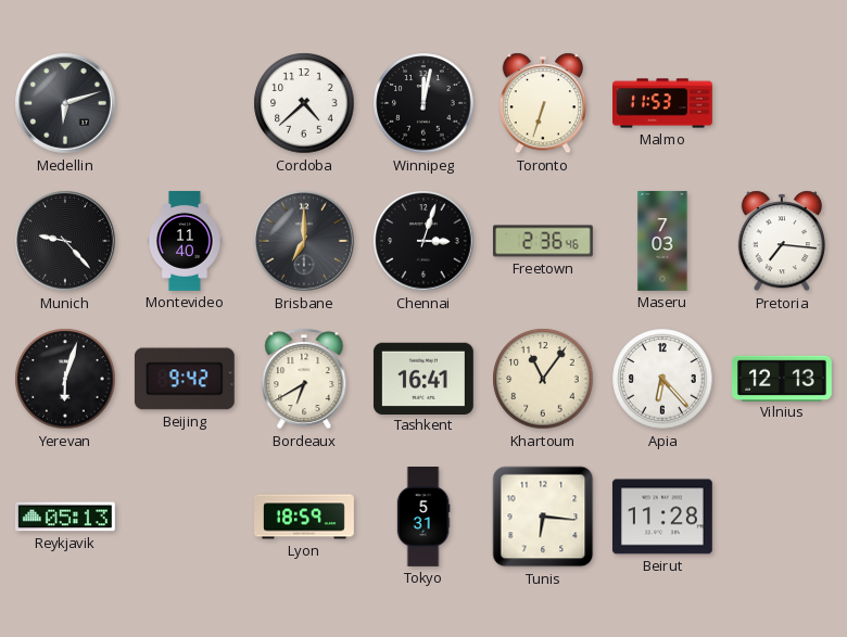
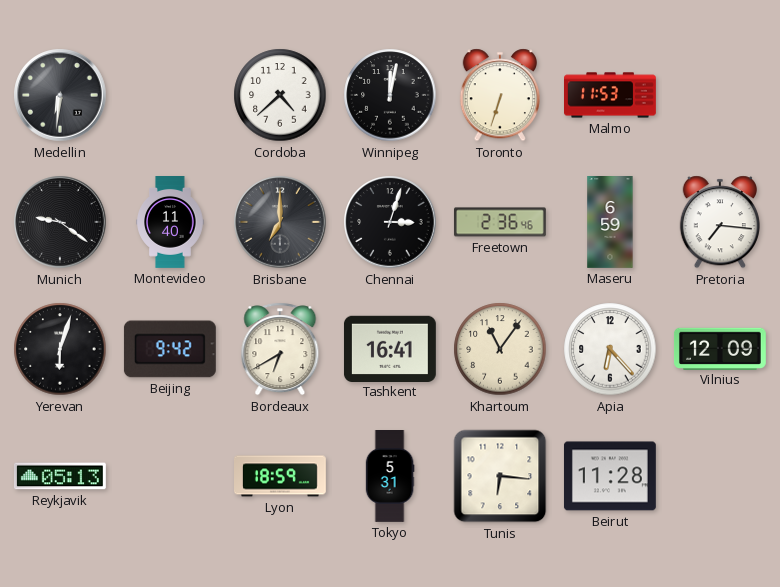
Medellin: 6:12 -> 6:31 (60, 95)
Munich: 9:23 -> 9:21 (60, 222)
Maseru: 7:03 -> 6:59 (610, 223)
Vilnius: 12:13 -> 12:09 (720, 348)
